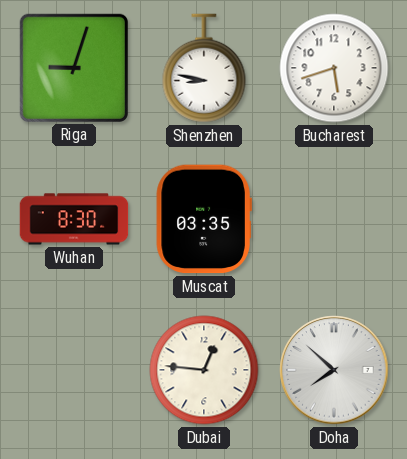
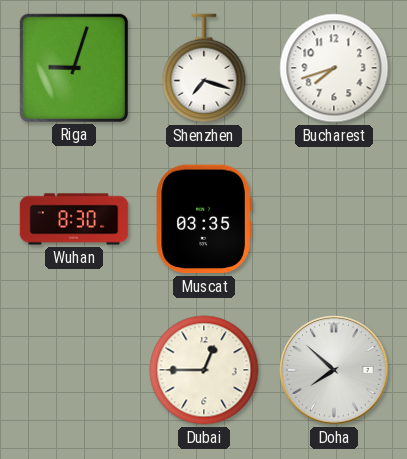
Shenzhen: 8:47 -> 7:18 (204, 68)
Bucharest: 5:42 -> 7:42 (334, 68)
Dubai: 12:46 -> 12:45 (204, 370)
